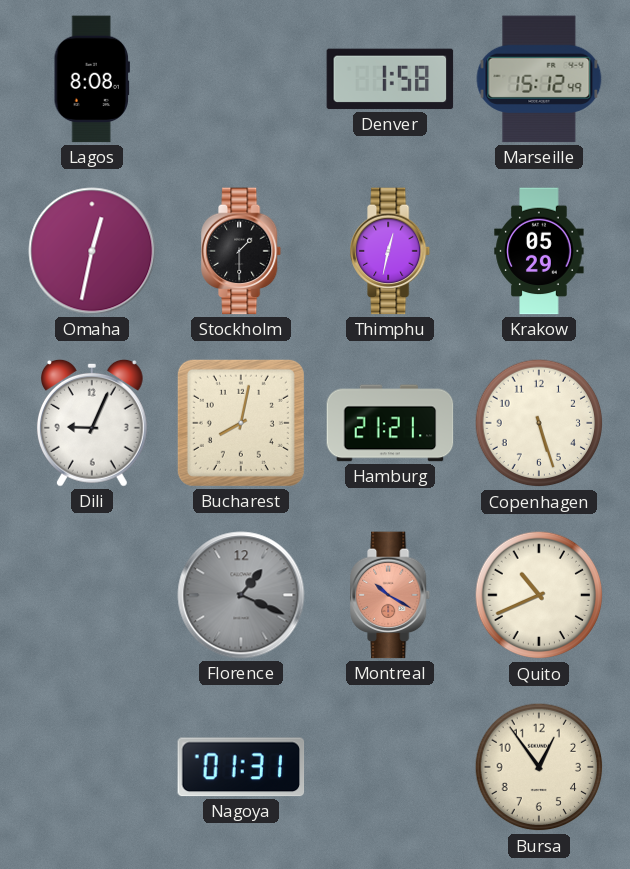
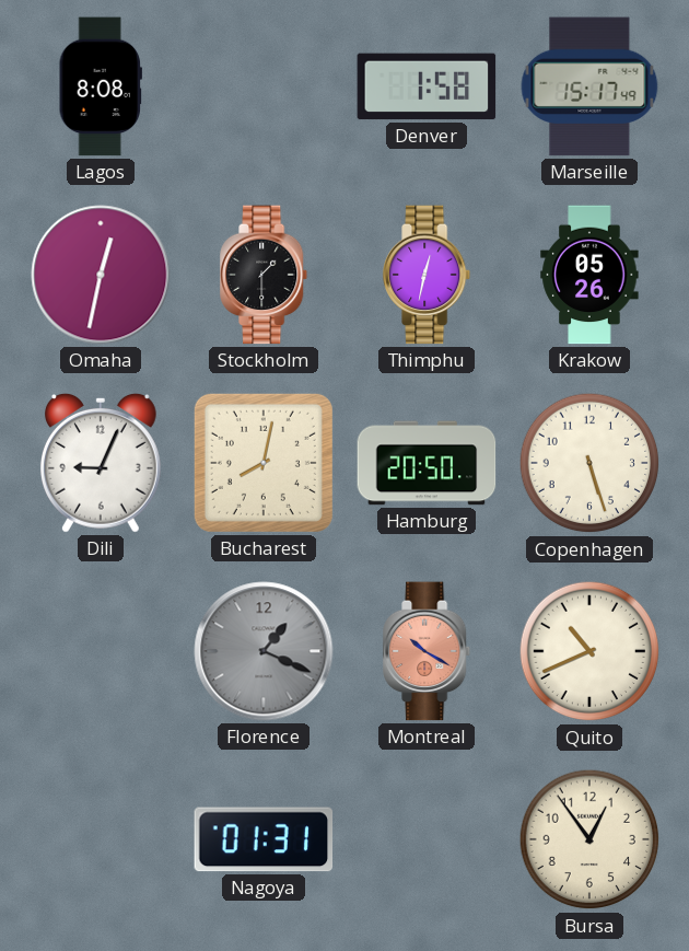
Marseille: 15:12 -> 15:17 (589, 86)
Krakow: 05:29 -> 05:26 (589, 275)
Hamburg: 21:21 -> 20:50 (427, 463)
